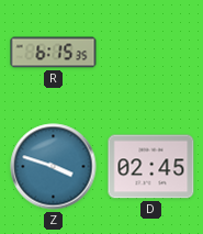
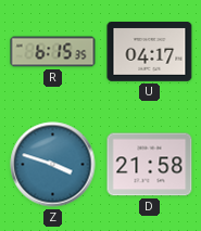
U: none -> 04:17 (150, 52)
D: 02:45 -> 21:58 (150, 165)
